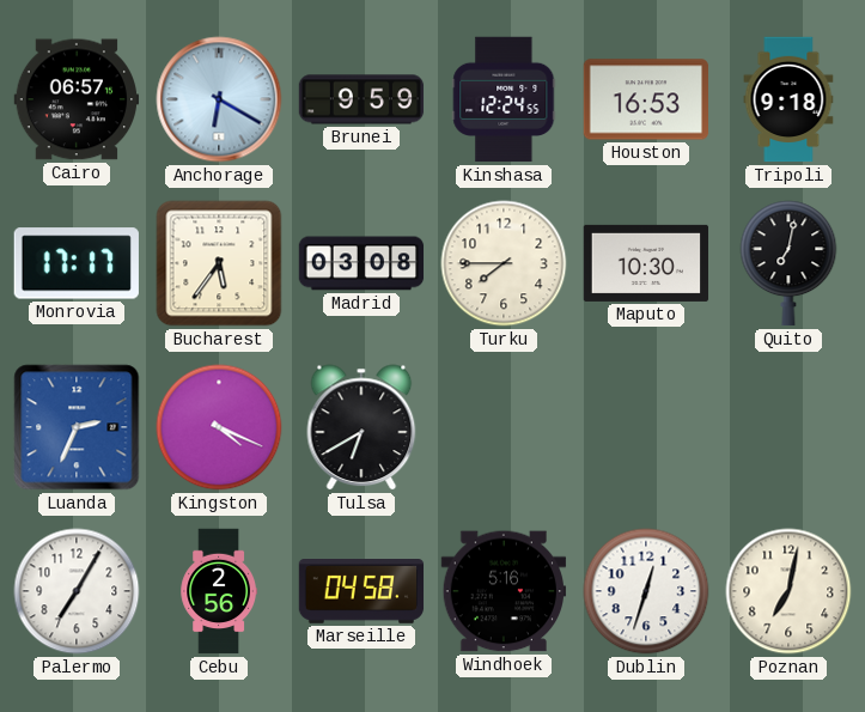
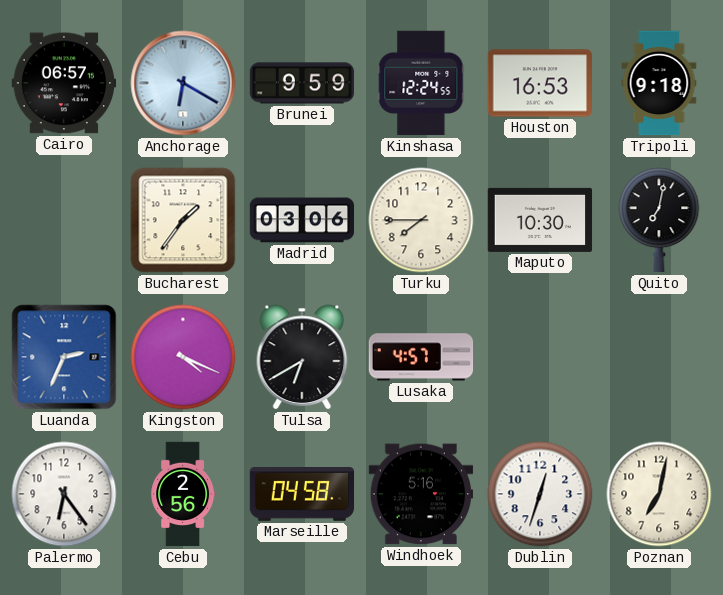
Monrovia: 17:17 -> none (77, 263)
Bucharest: 5:36 -> 1:36 (183, 220)
Madrid: 03:08 -> 03:06 (302, 220)
Lusaka: none -> 4:57 (421, 357)
Palermo: 7:05 -> 6:24 (64, 494)
